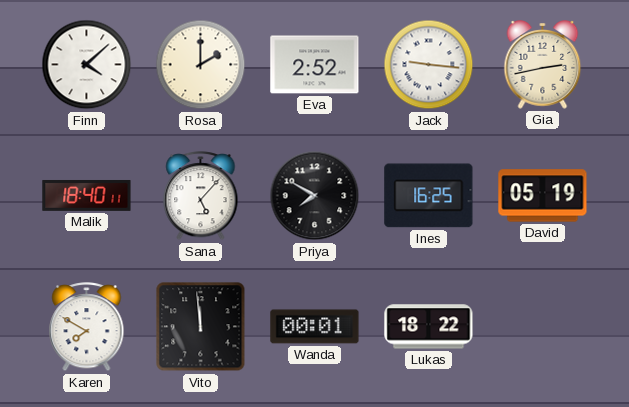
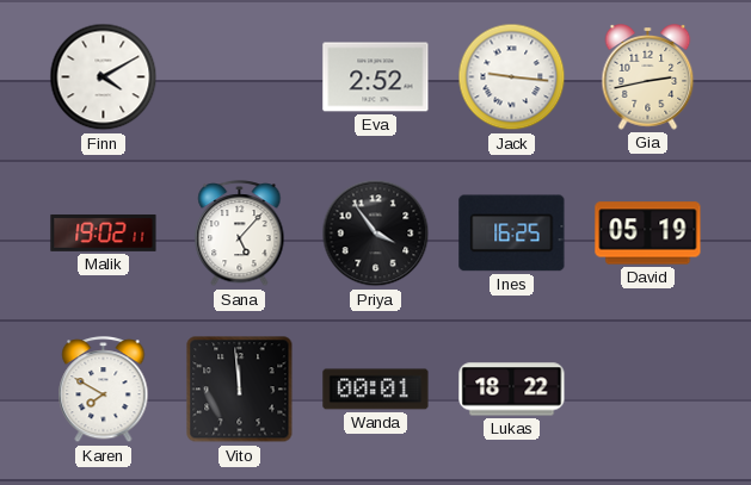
Finn: 4:08 -> 4:10 (104, 77)
Rosa: 2:00 -> none (201, 65)
Malik: 18:40 -> 19:02 (104, 232)
Priya: 7:50 -> 3:54 (376, 234)
